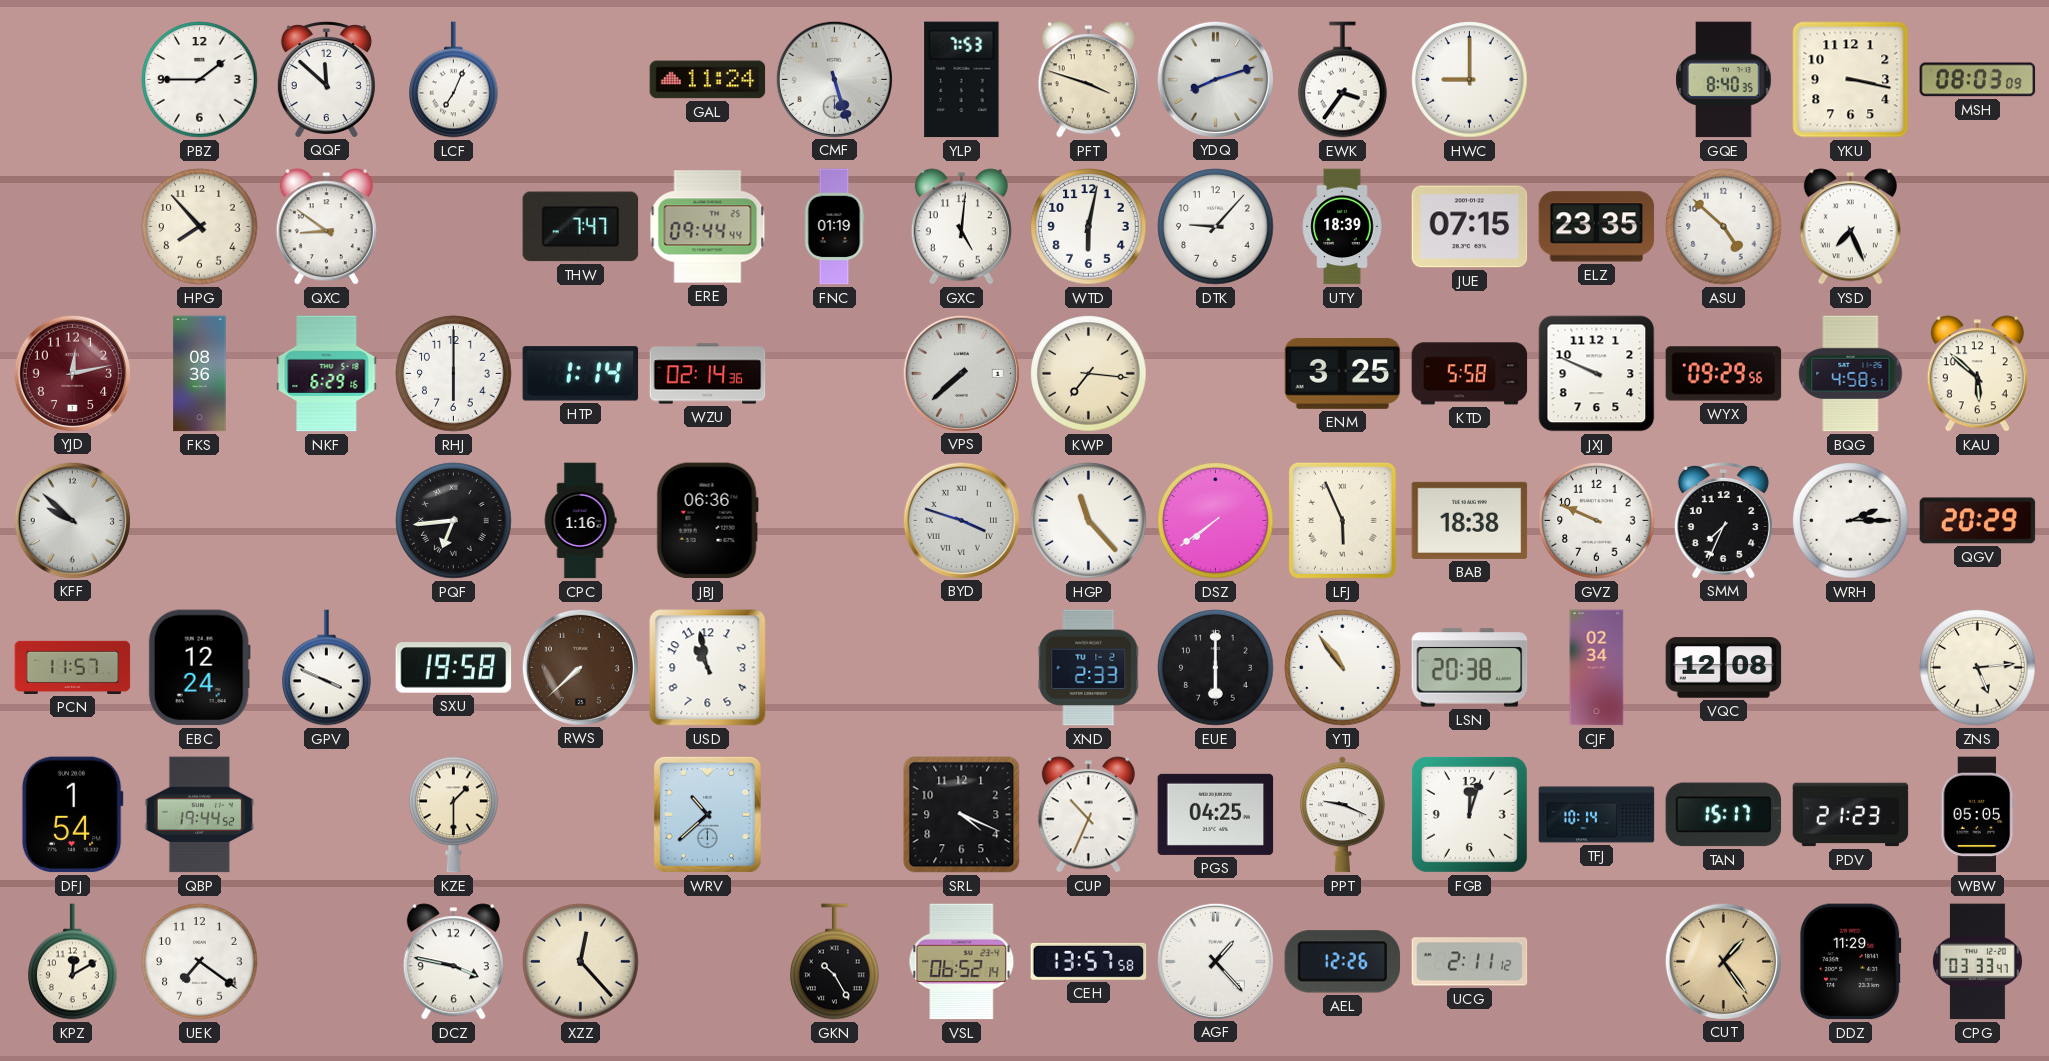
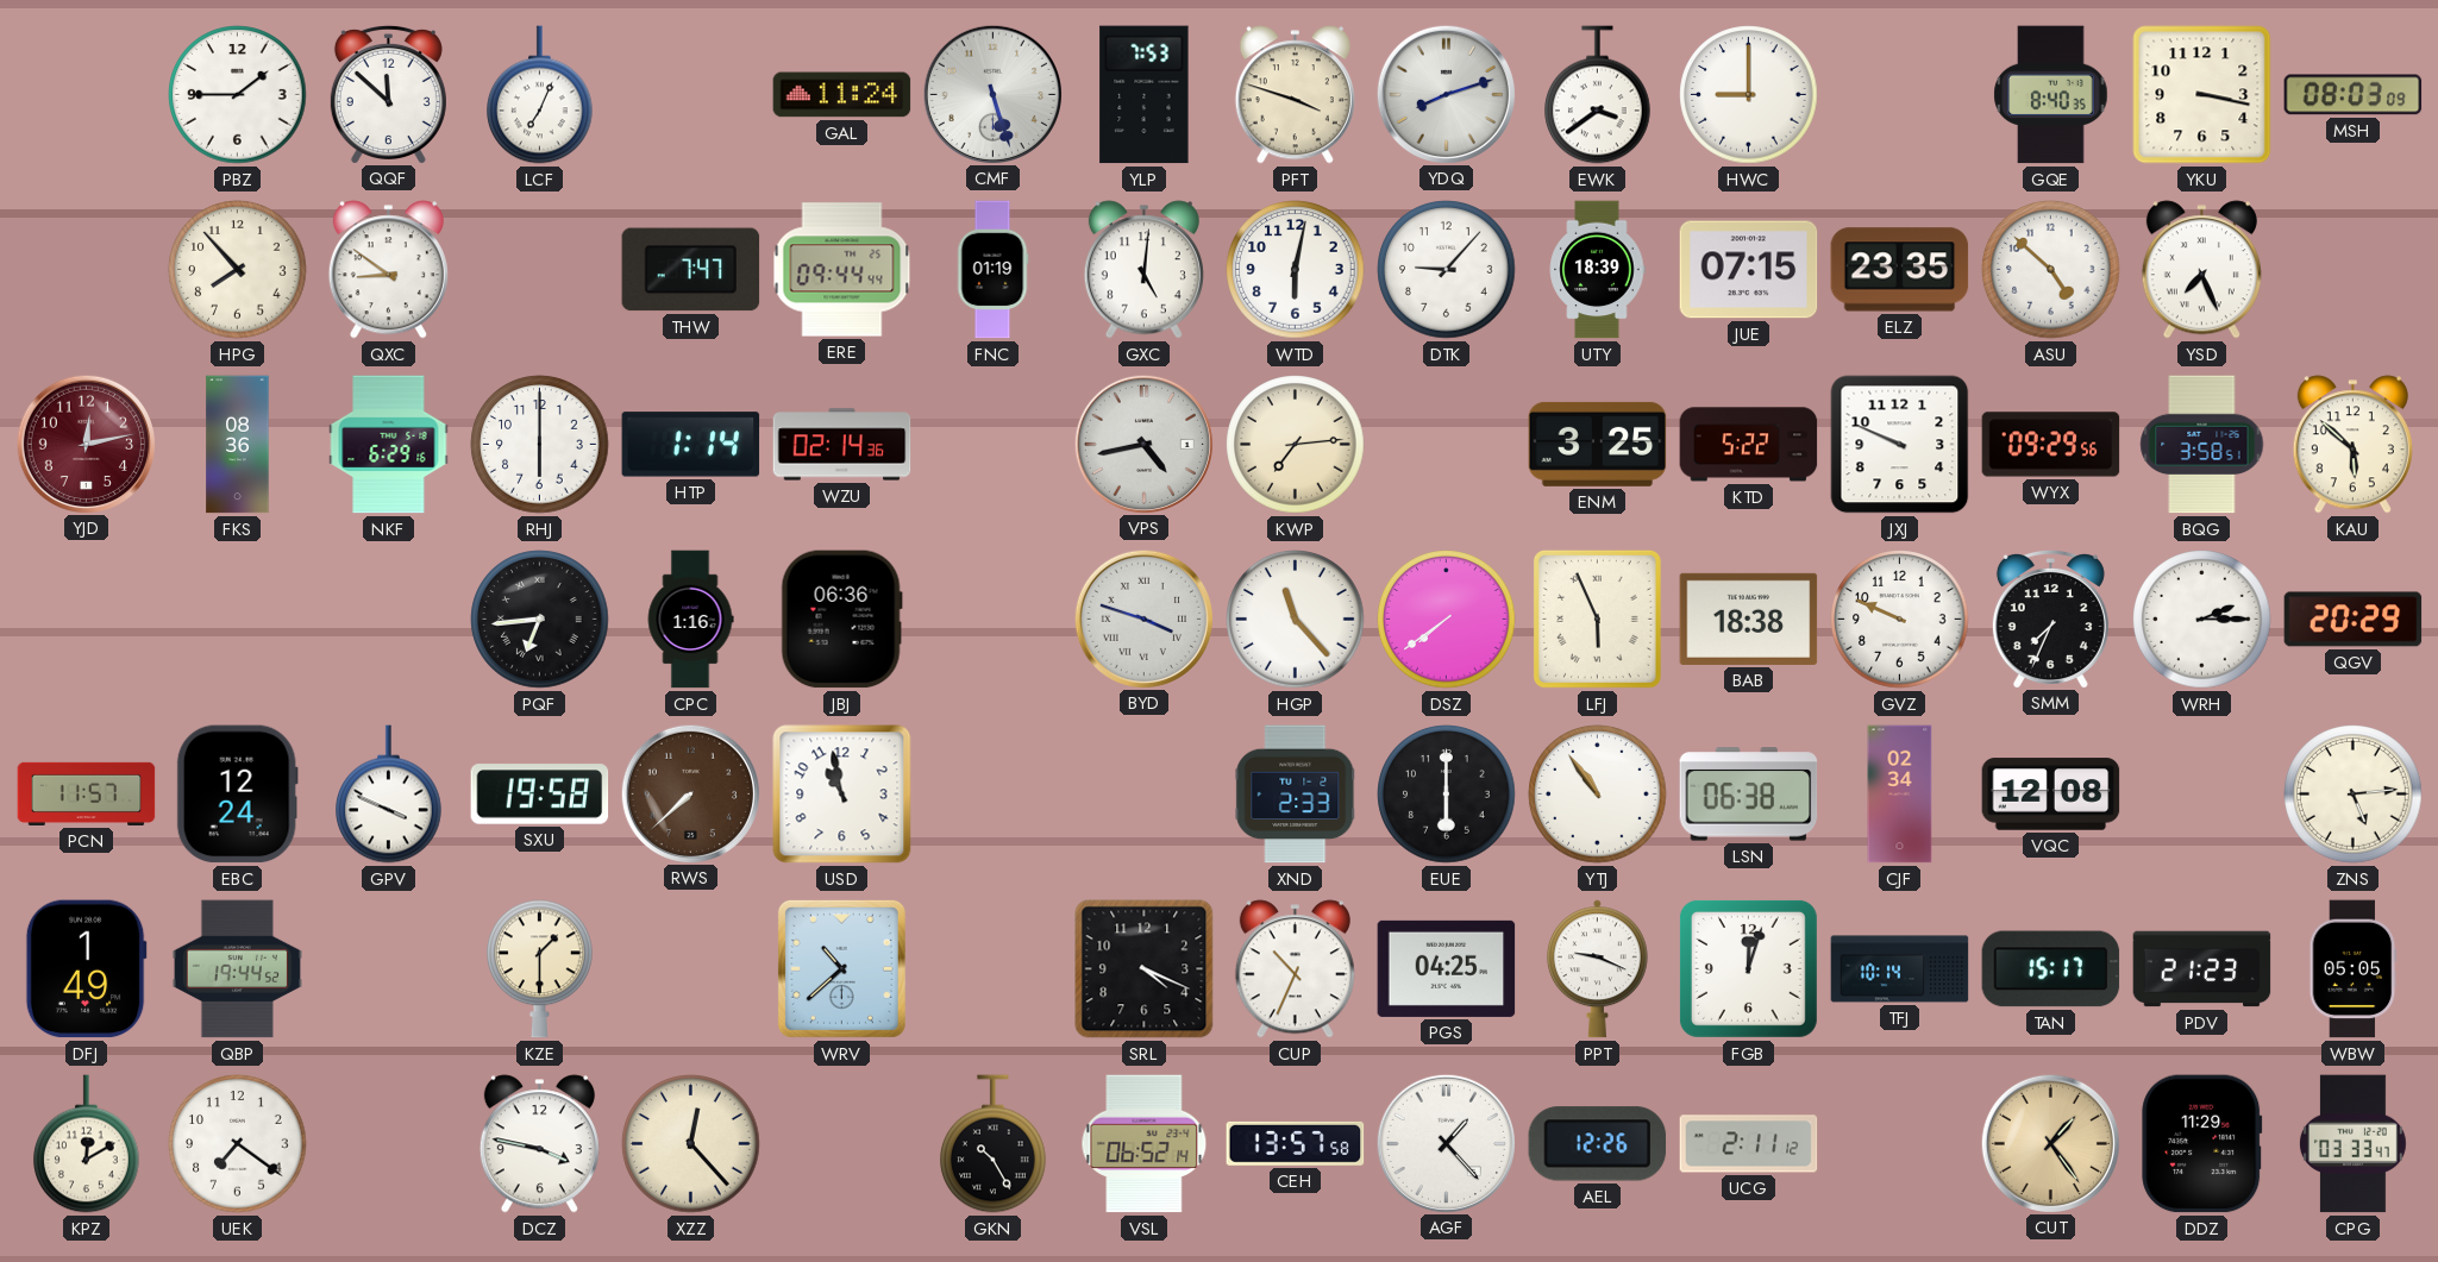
EWK: 3:36 -> 3:39 (1598, 95)
VPS: 7:38 -> 4:43 (1143, 444)
KWP: 7:16 -> 7:14 (1296, 445)
KTD: 5:58 -> 5:22 (1749, 445)
BQG: 4:58 -> 3:58 (2202, 445)
KFF: 9:52 -> none (72, 520)
LSN: 20:38 -> 06:38 (1749, 795)
DFJ: 1:54 -> 1:49 (86, 969)
